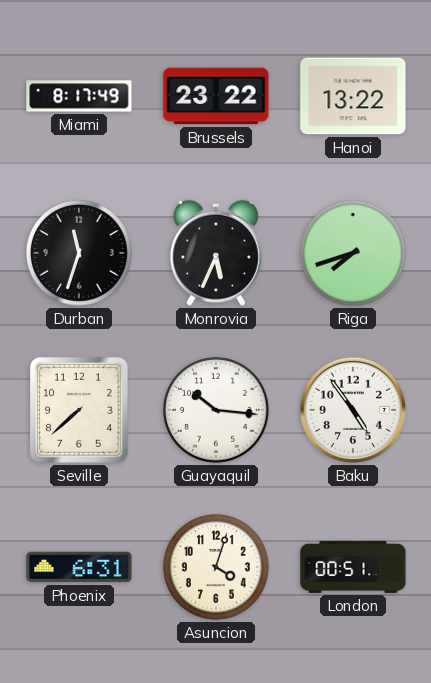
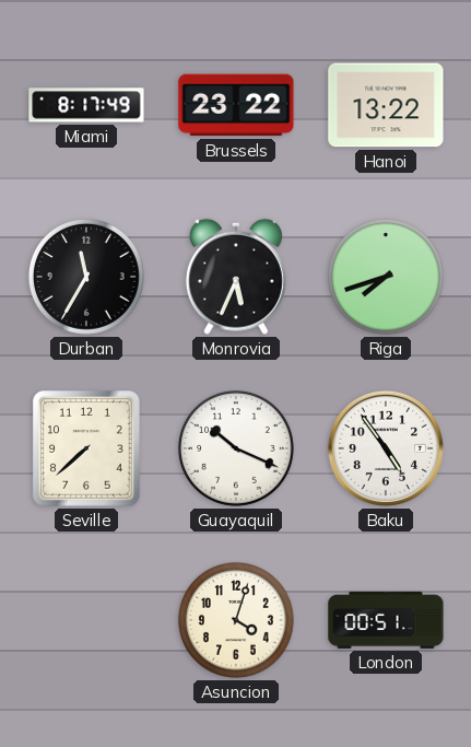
Durban: 11:33 -> 11:35 (87, 278)
Guayaquil: 10:16 -> 10:19 (237, 450)
Phoenix: 6:31 -> none (79, 567)
